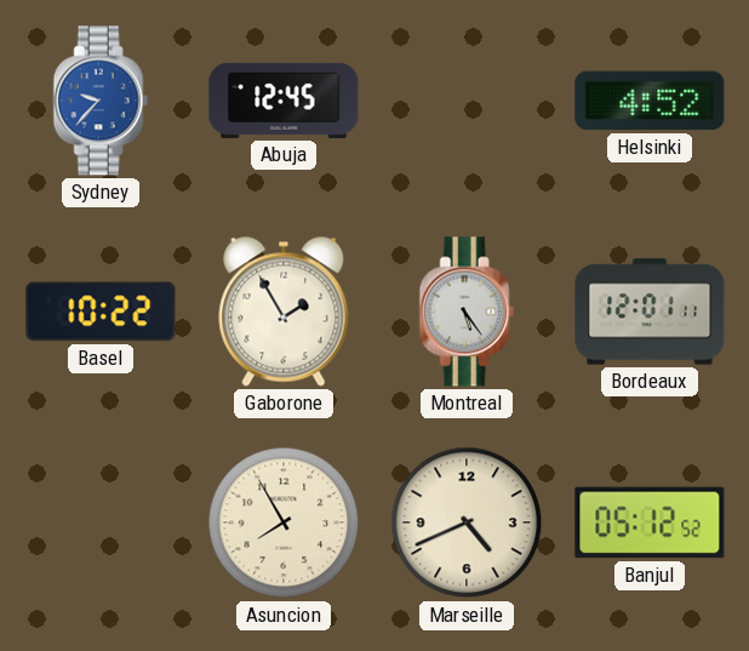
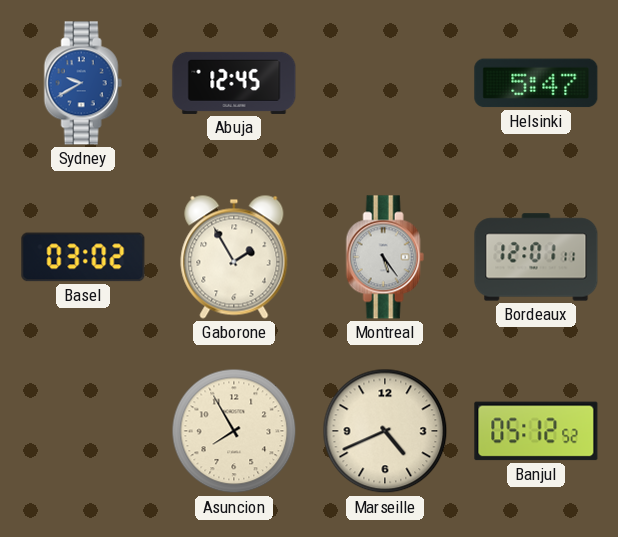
Sydney: 9:37 -> 9:40 (83, 83)
Helsinki: 4:52 -> 5:47 (536, 83)
Basel: 10:22 -> 03:02 (83, 257)
